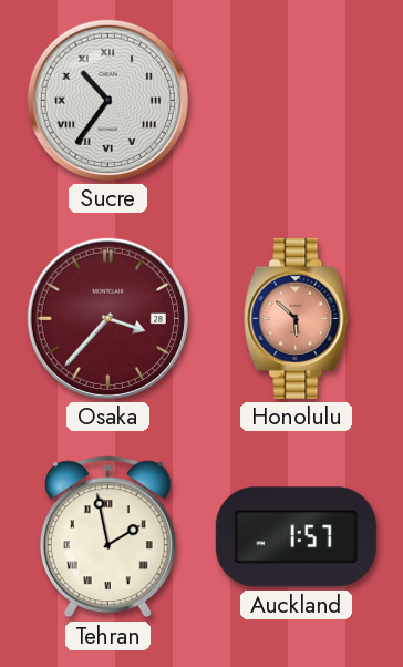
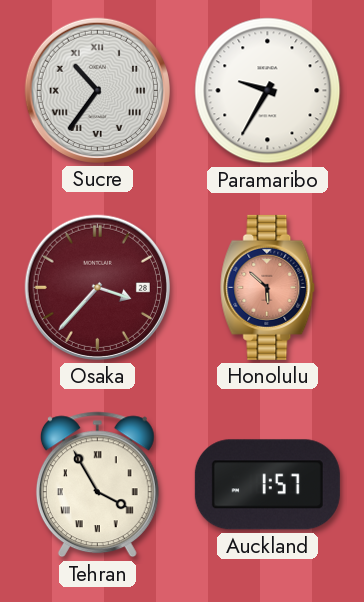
Paramaribo: none -> 9:35 (268, 91)
Tehran: 1:58 -> 3:55 (97, 485)
